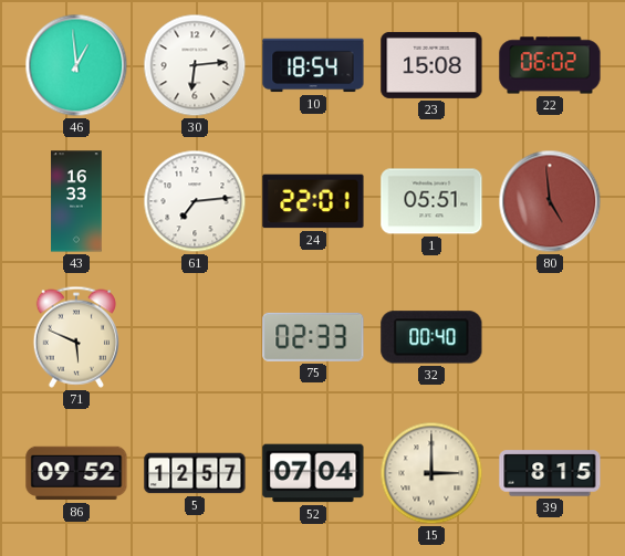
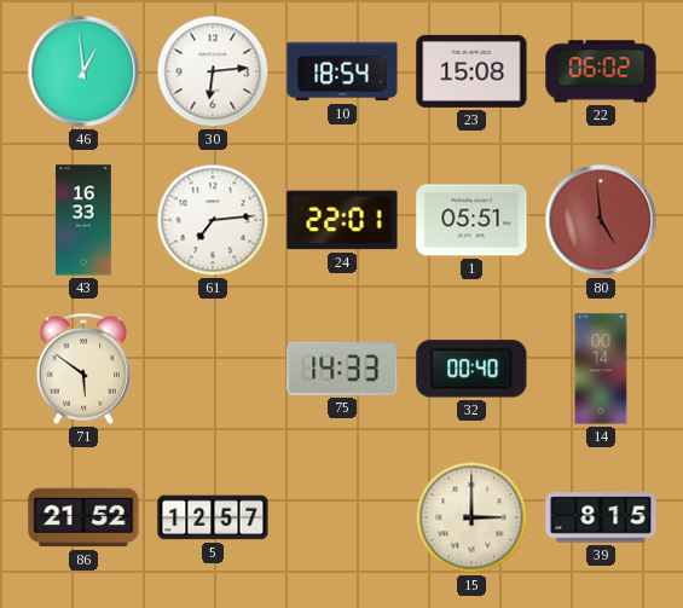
71: 5:49 -> 5:51 (83, 369)
75: 02:33 -> 14:33 (342, 369)
14: none -> 00:14 (601, 369)
86: 09:52 -> 21:52 (83, 517)
52: 07:04 -> none (313, 473)
